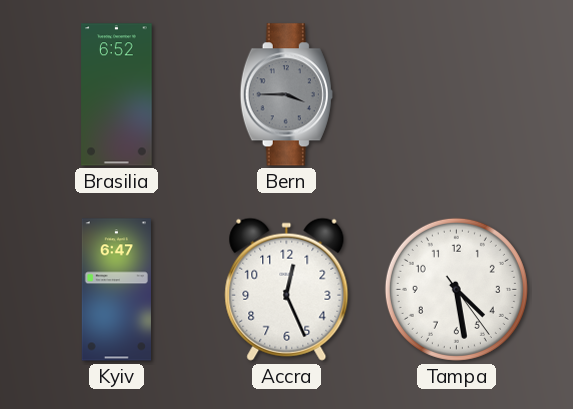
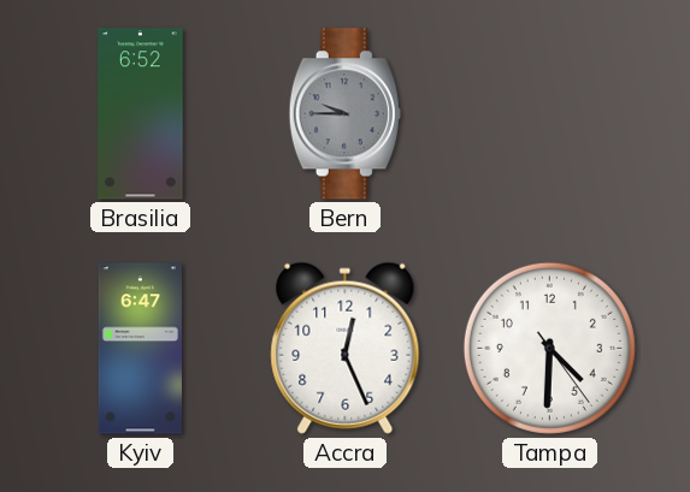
Bern: 3:45 -> 9:45 (344, 114)
Tampa: 4:28 -> 4:30 (549, 348)
